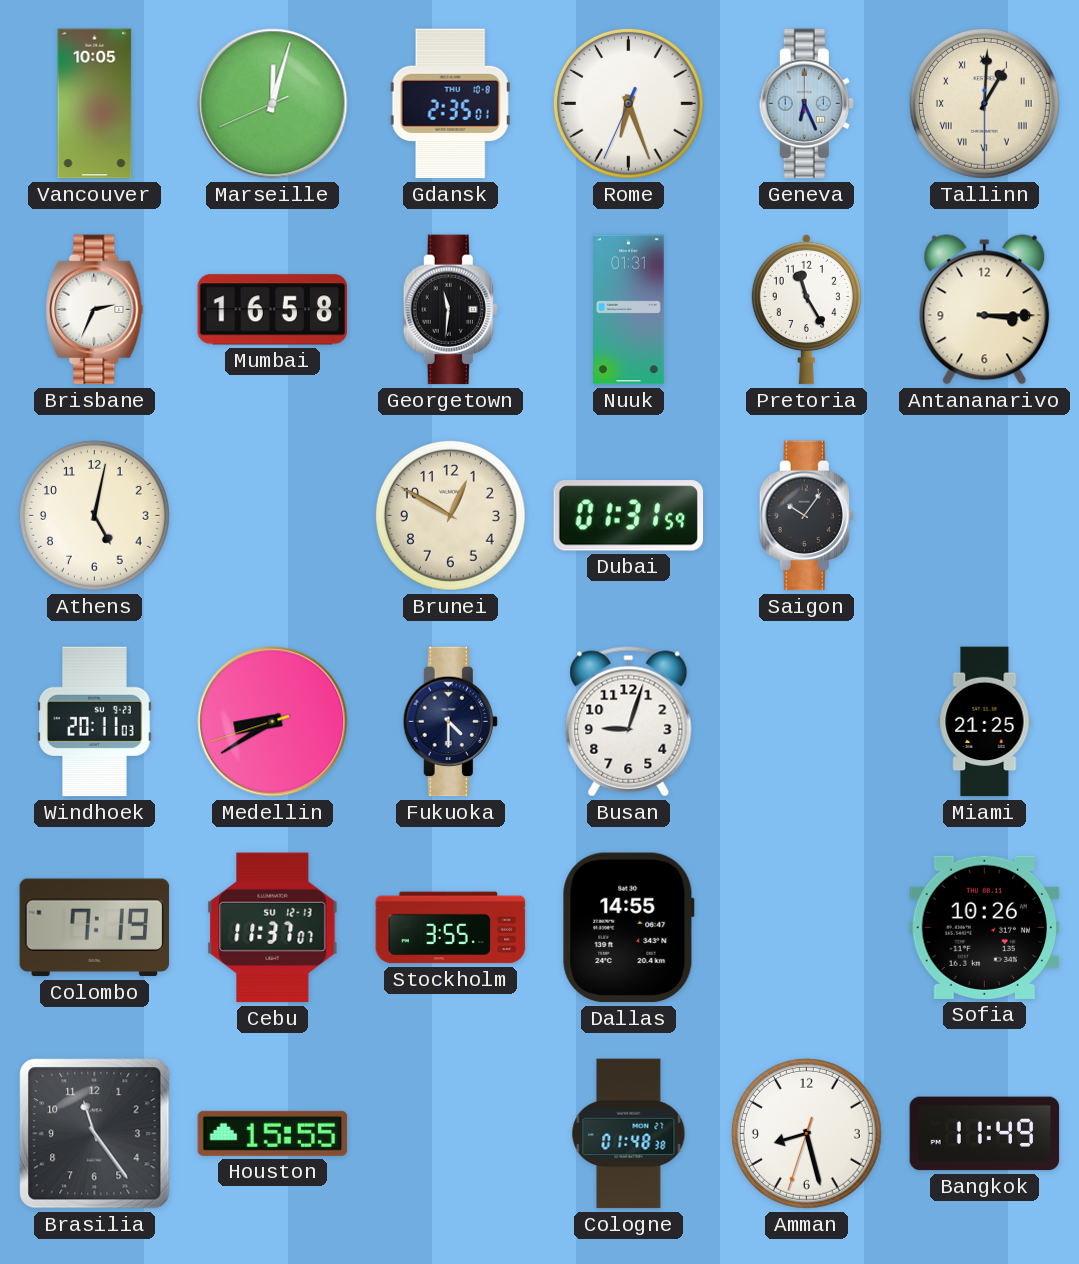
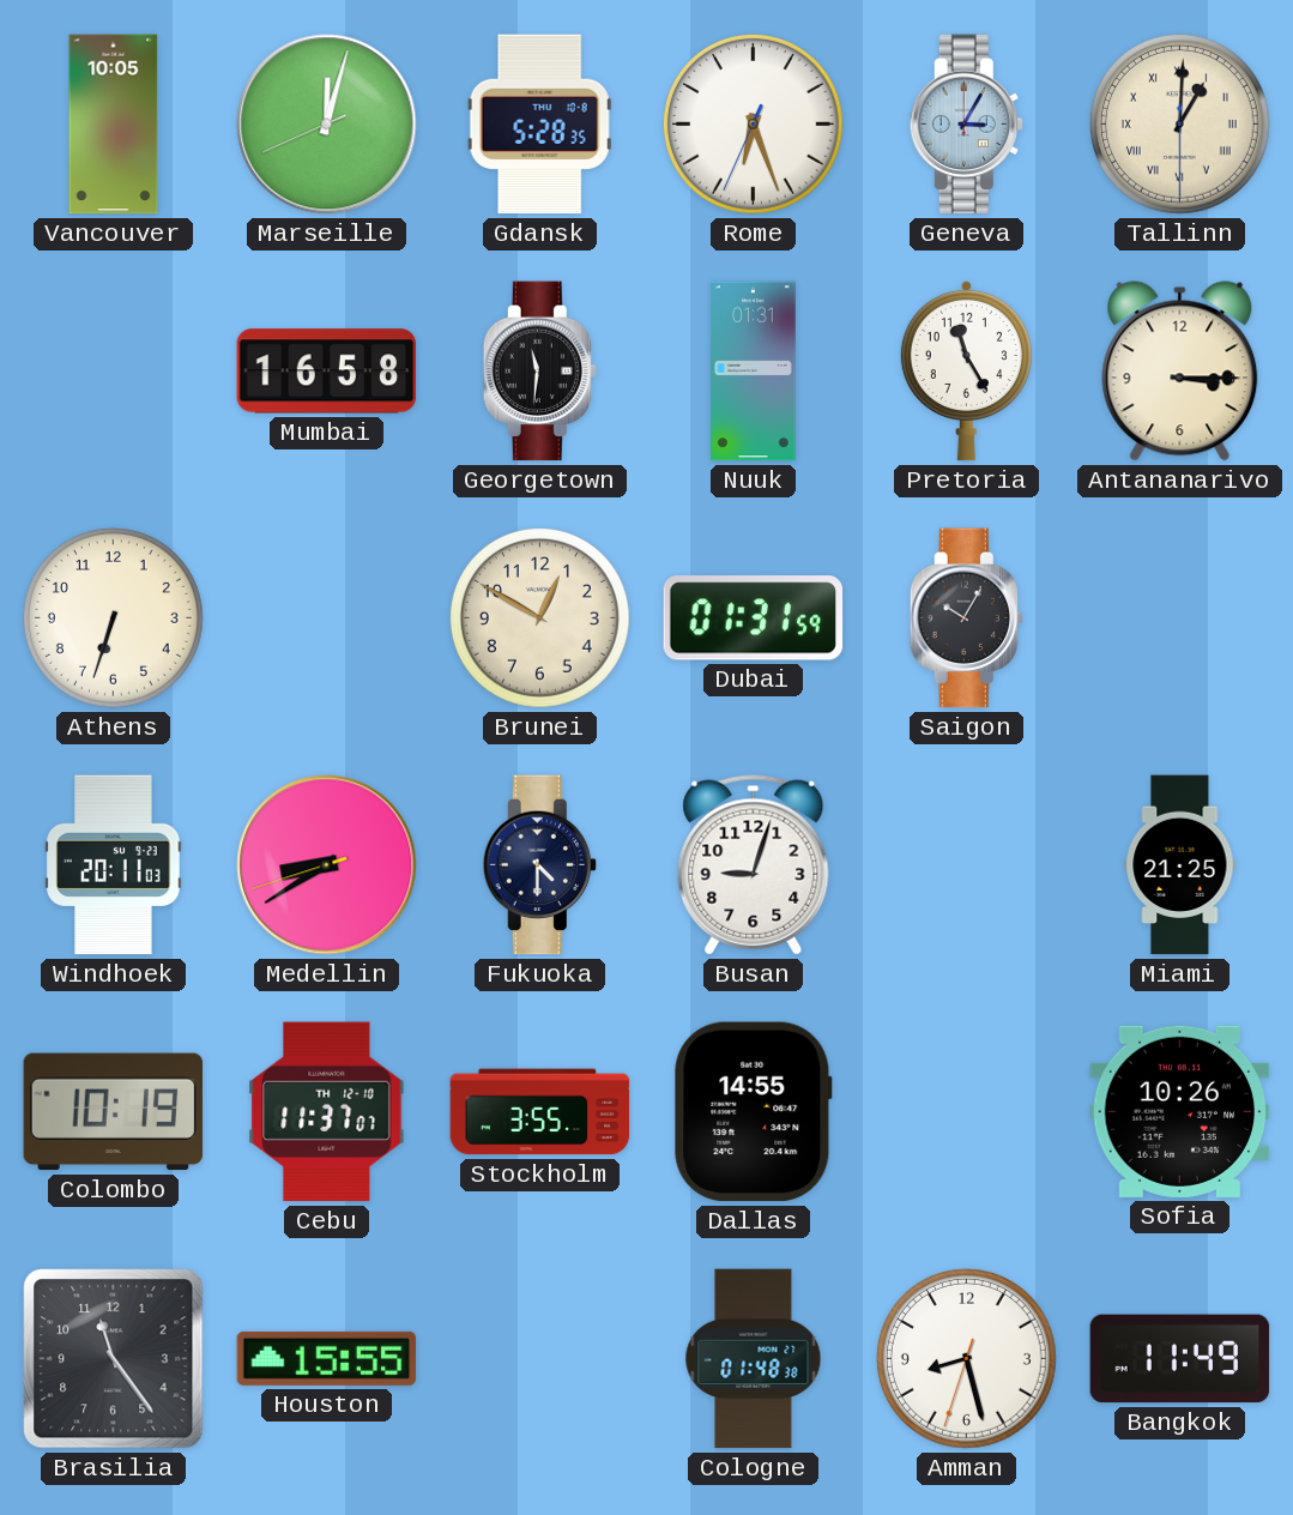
Gdansk: 2:35 -> 5:28 (539, 125)
Geneva: 6:26 -> 3:05 (966, 125)
Brisbane: 2:34 -> none (95, 310)
Athens: 5:02 -> 6:33 (113, 617)
Saigon: 10:06 -> 10:05 (966, 618)
Colombo: 7:19 -> 10:19 (114, 1112)
Cebu date: SU 12-13 -> TH 12-10 (327, 1112)
